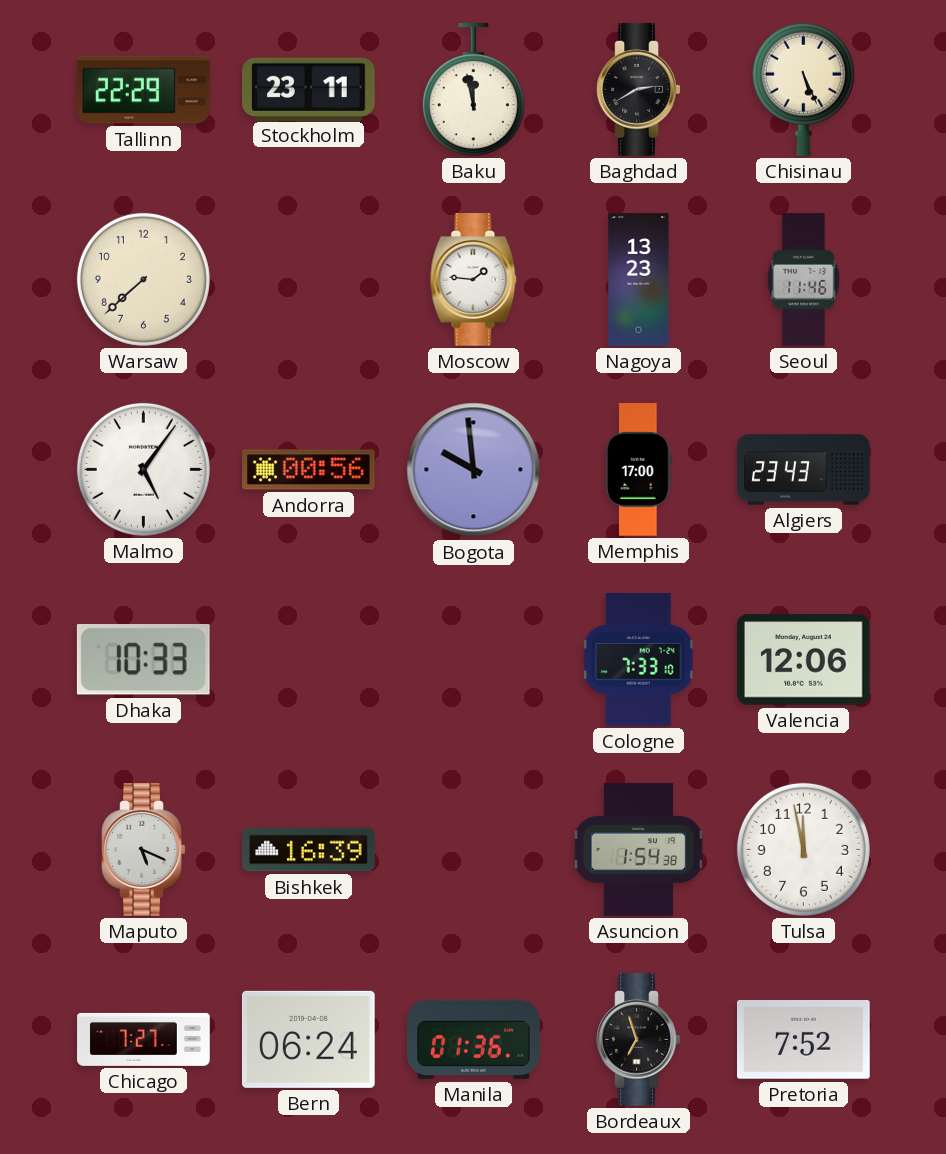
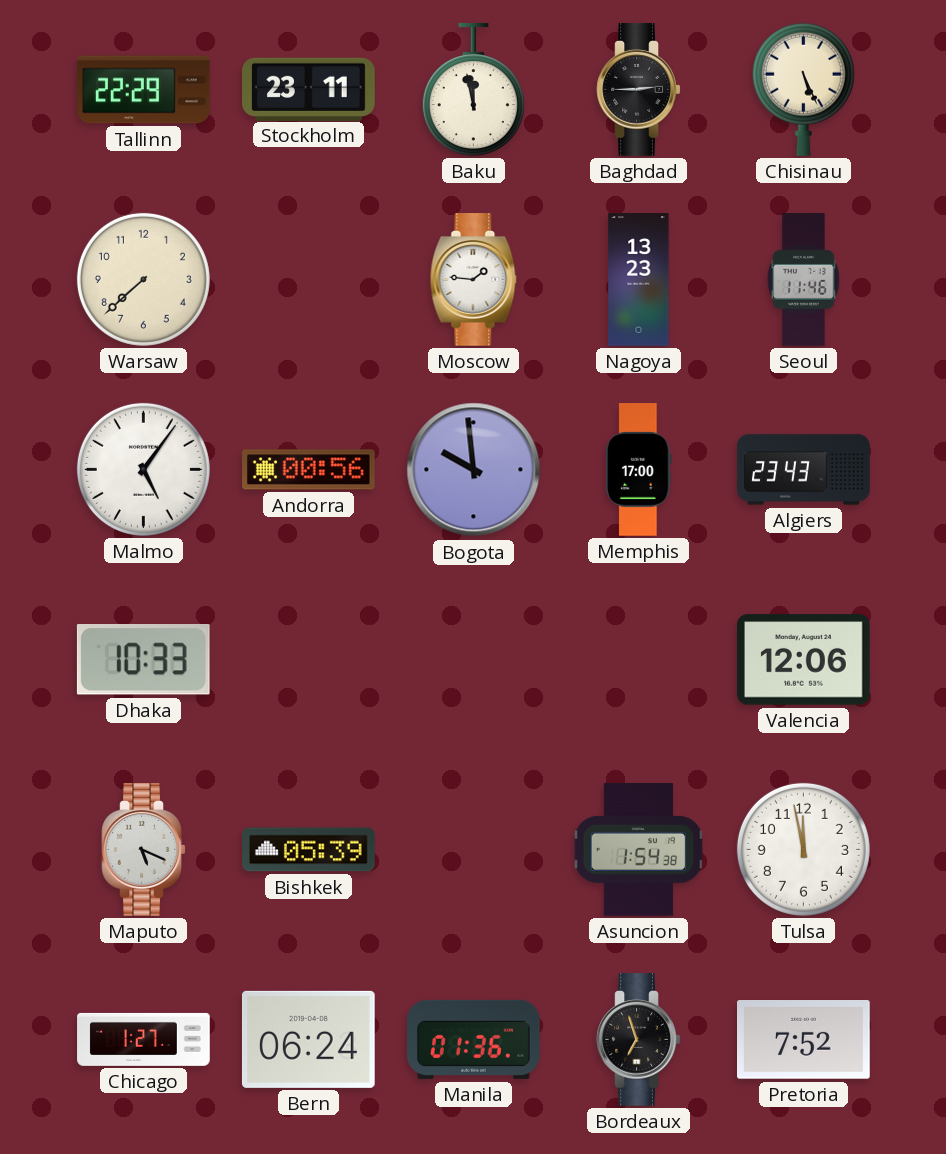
Baghdad: 2:40 -> 2:45 (639, 90)
Cologne: 7:33 -> none (638, 660)
Bishkek: 16:39 -> 05:39 (309, 850)
Chicago: 7:27 -> 1:27 (144, 1039)
